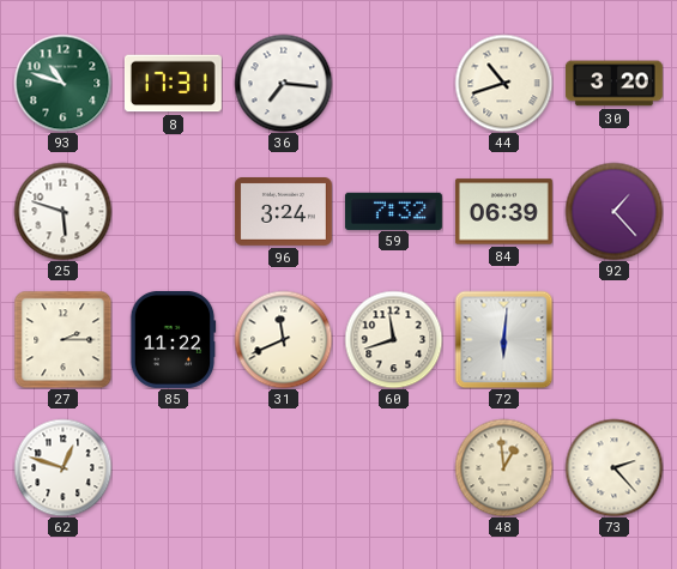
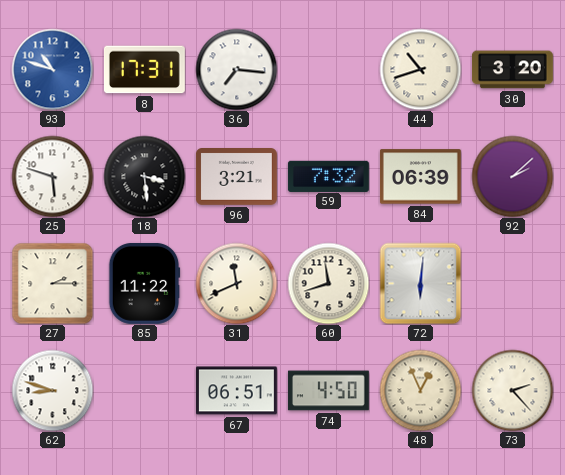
93 dial: green -> blue (52, 69)
18: none -> 3:29 (144, 176)
96: 3:24 -> 3:21 (236, 177)
92: 1:23 -> 2:08 (512, 176)
62: 12:48 -> 8:48 (52, 390)
67: none -> 06:51 (236, 391)
74: none -> 4:50 (328, 391)
48: 12:59 -> 12:56 (420, 390)
